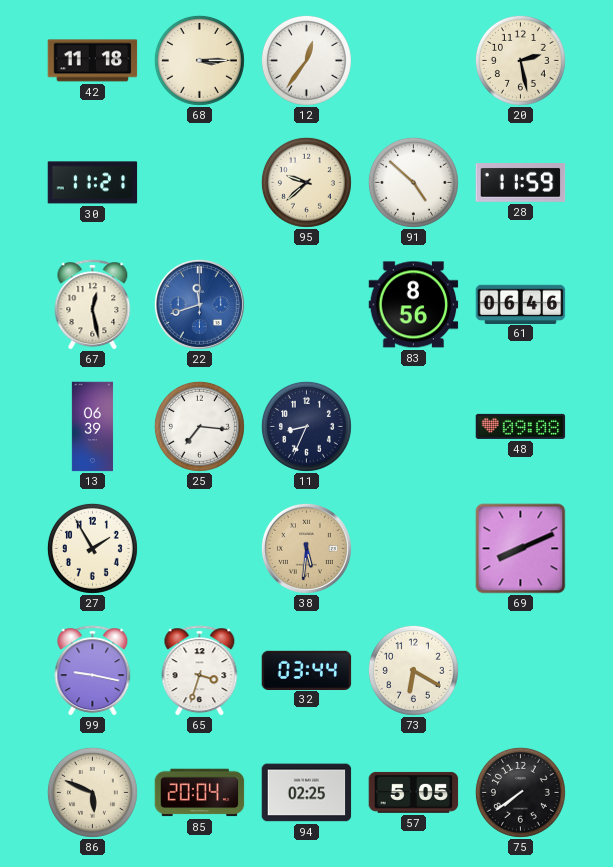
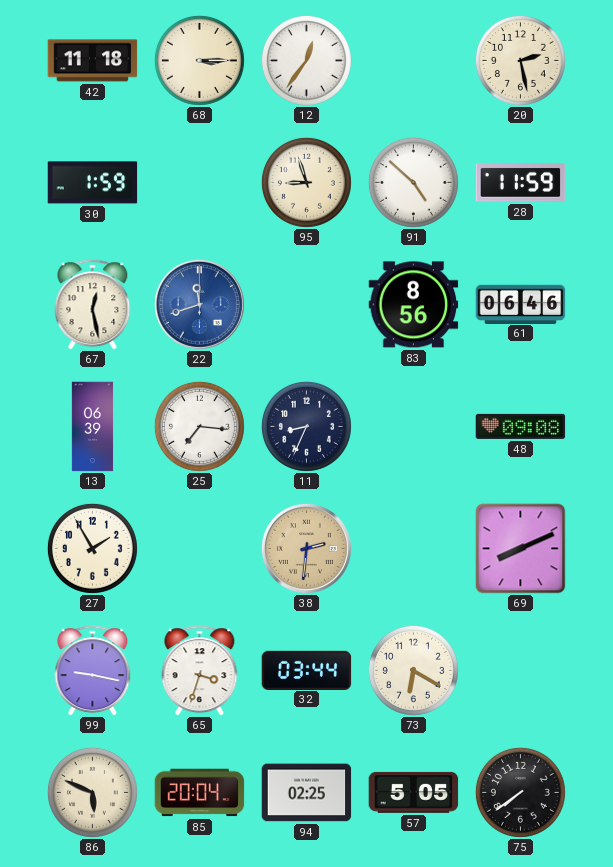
30: 11:21 -> 1:59 (93, 183)
95: 9:38 -> 8:57 (306, 182)
38: 5:31 -> 2:31 (306, 548)
